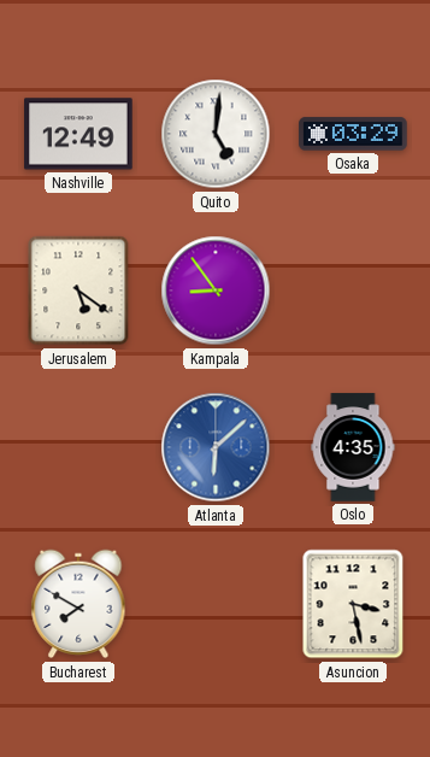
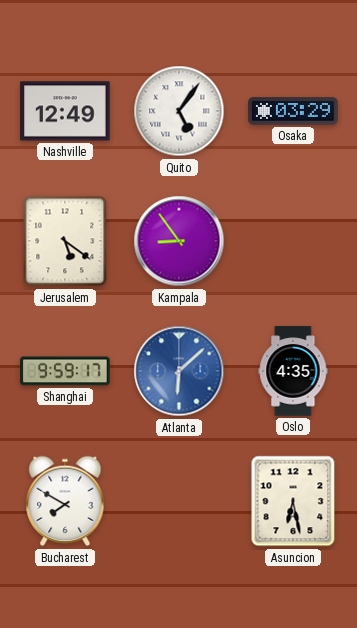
Quito: 5:01 -> 5:06 (179, 111)
Shanghai: none -> 9:59 (65, 371)
Asuncion: 3:28 -> 6:28 (293, 501)
